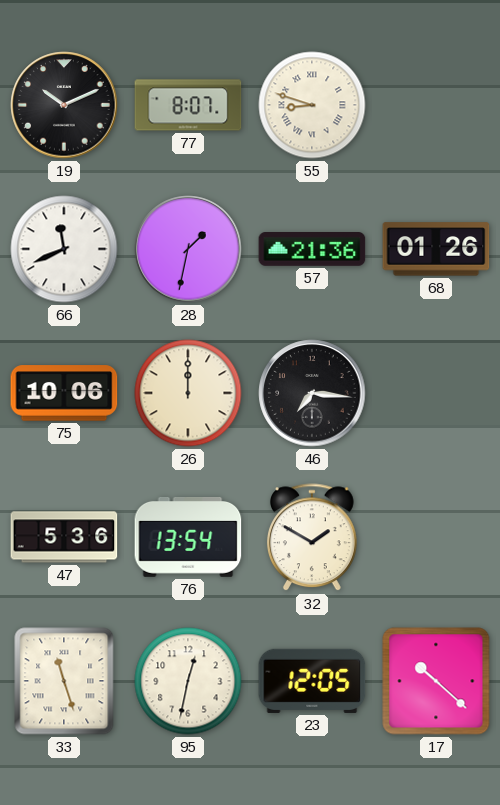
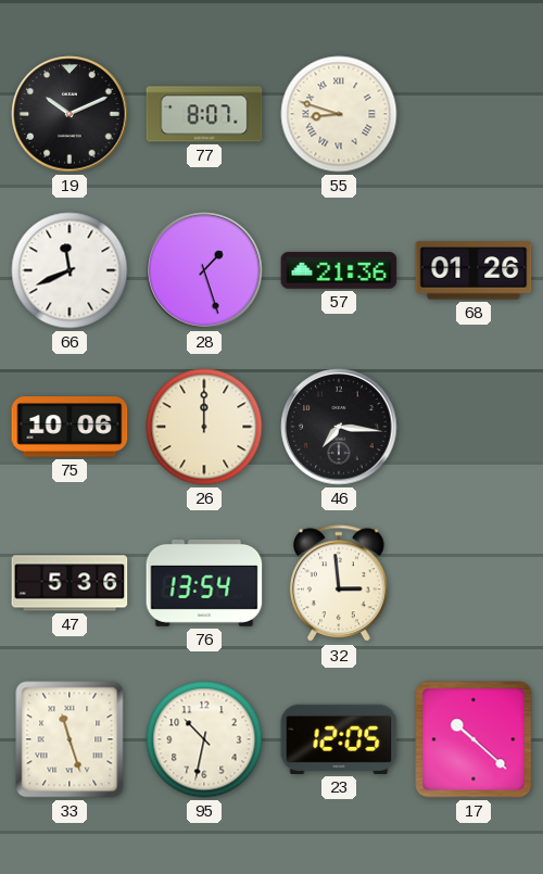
28: 1:32 -> 1:27 (204, 270)
32: 1:50 -> 2:59 (339, 584)
95: 12:32 -> 10:32 (204, 739)
